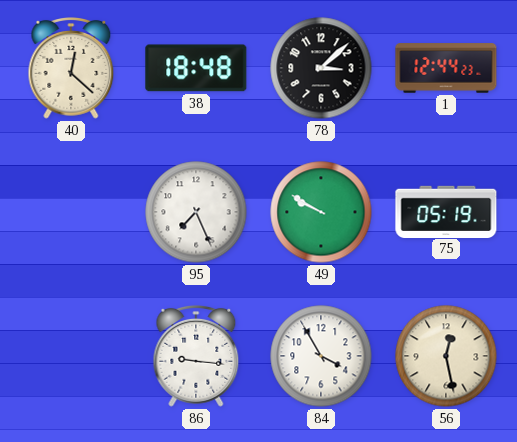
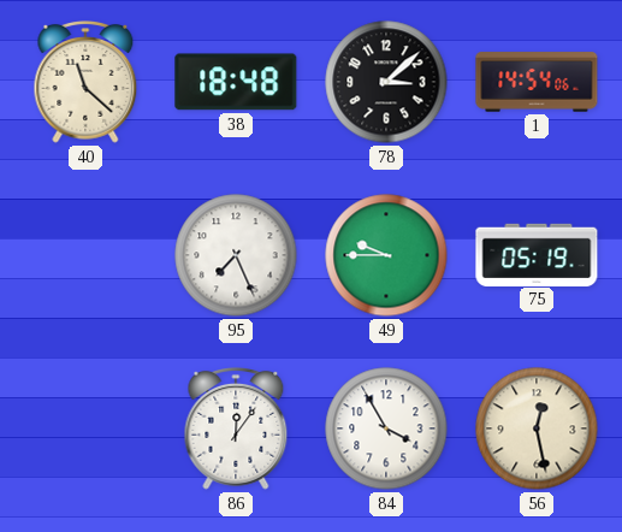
40: 12:22 -> 11:22 (85, 83)
1: 12:44 -> 14:54 (537, 82)
49: 9:50 -> 9:45 (386, 255)
86: 9:16 -> 12:06 (236, 430)
